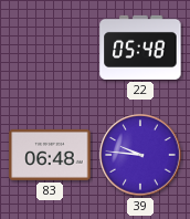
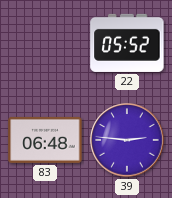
22: 05:48 -> 05:52 (127, 43)
39: 9:46 -> 2:46 (127, 140)
